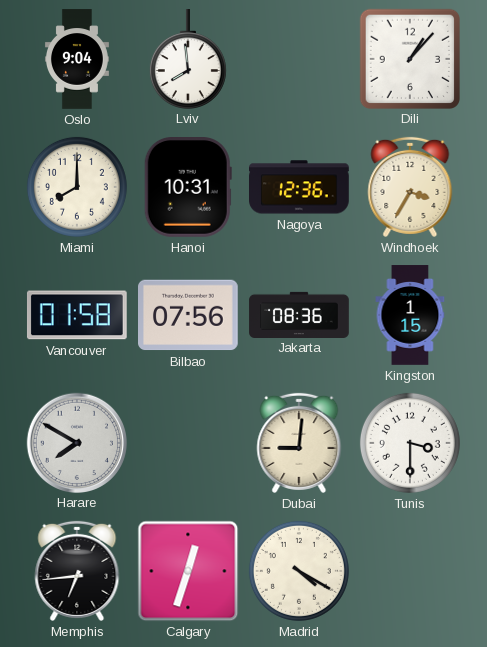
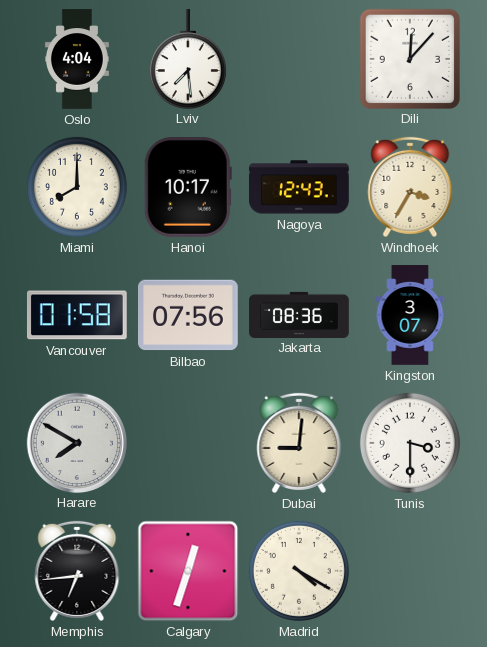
Oslo: 9:04 -> 4:04 (77, 59)
Lviv: 7:59 -> 7:29 (188, 59)
Dili: 1:07 -> 12:07 (409, 58)
Hanoi: 10:31 -> 10:17 (188, 188)
Nagoya: 12:36 -> 12:43 (299, 187)
Kingston: 1:15 -> 3:07 (410, 315)
